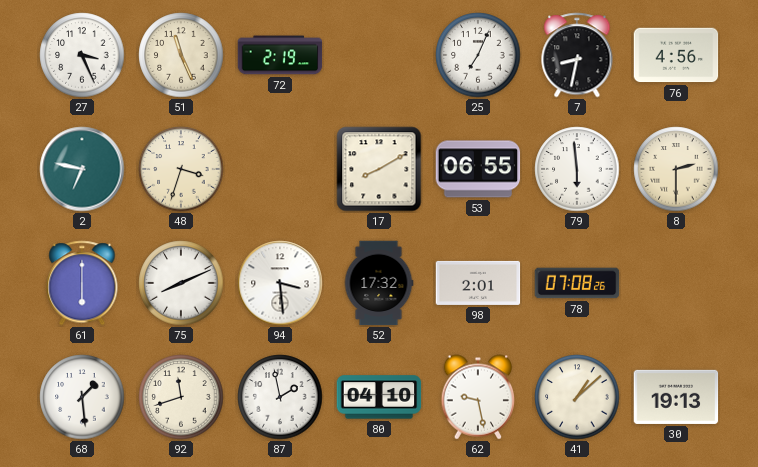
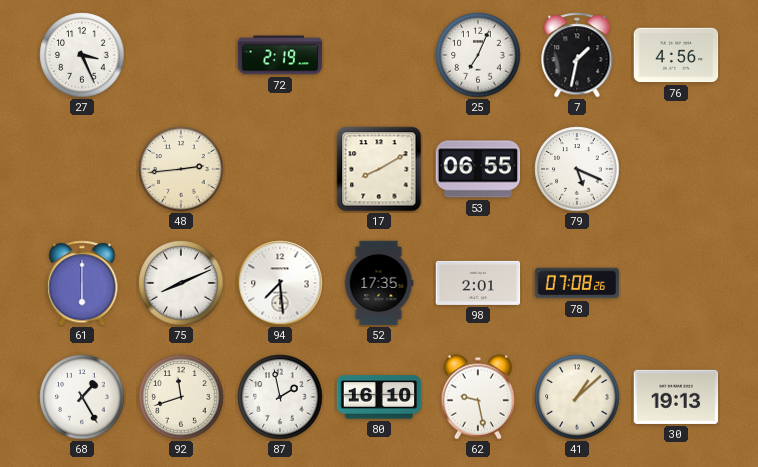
51: 11:26 -> none (181, 55)
7: 8:32 -> 1:32 (577, 55)
2: 6:47 -> none (82, 169)
48: 3:33 -> 2:44 (181, 169)
79: 5:59 -> 5:19 (577, 169)
8: 2:30 -> none (676, 169)
94: 3:29 -> 7:29 (280, 283)
52: 17:32 -> 17:35 (379, 283)
68: 1:29 -> 1:25 (82, 397)
80: 04:10 -> 16:10 (379, 397)
